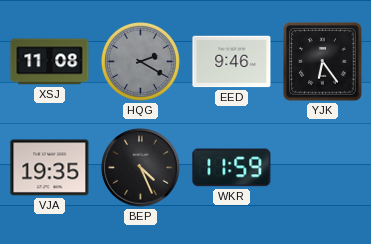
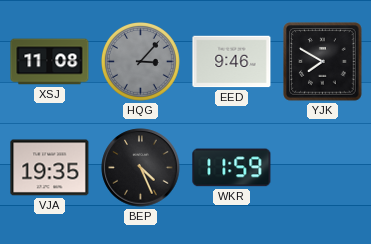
HQG: 2:20 -> 3:07 (140, 61)
YJK: 6:24 -> 7:50 (323, 62)
